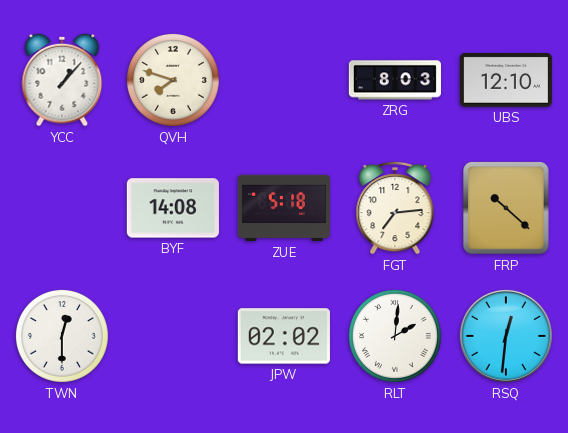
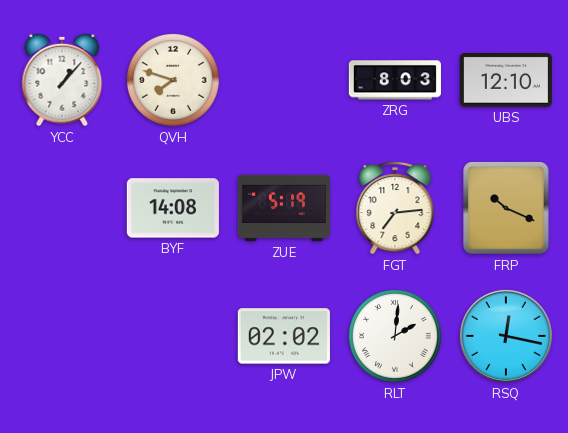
ZUE: 5:18 -> 5:19 (284, 208)
FRP: 10:22 -> 10:19 (506, 208)
TWN: 12:30 -> none (62, 336)
RSQ: 12:31 -> 12:17 (506, 336)
